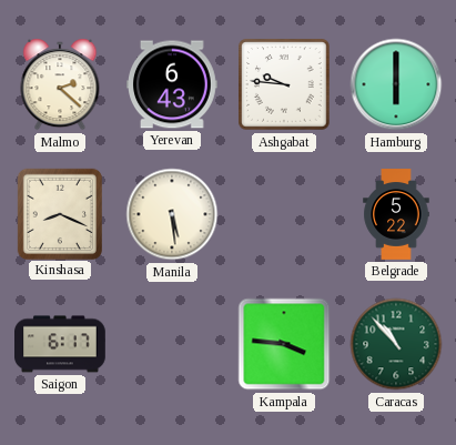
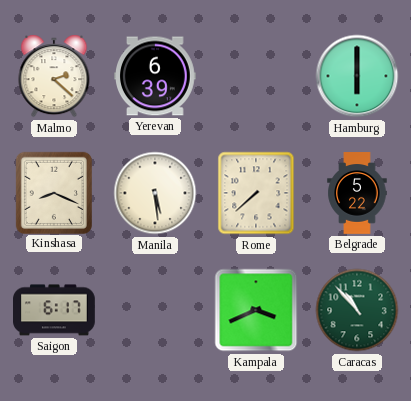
Yerevan: 6:43 -> 6:39 (156, 76)
Ashgabat: 9:46 -> none (284, 84)
Rome: none -> 7:38 (256, 193)
Kampala: 3:46 -> 3:41 (256, 310)
